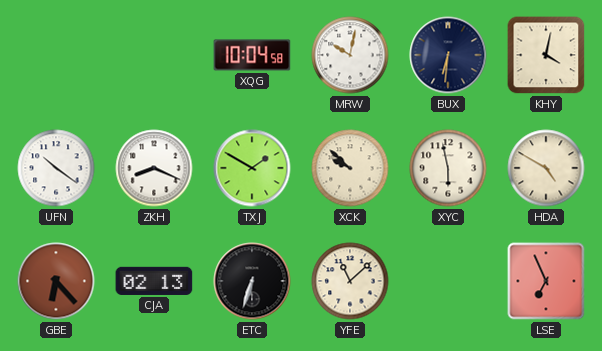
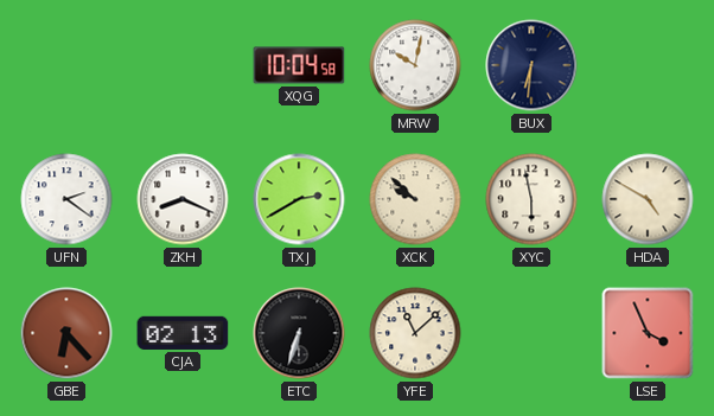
KHY: 4:02 -> none (546, 55)
UFN: 10:21 -> 2:21 (66, 199)
TXJ: 1:50 -> 2:40 (299, 199)
LSE: 6:56 -> 3:56 (648, 333)
